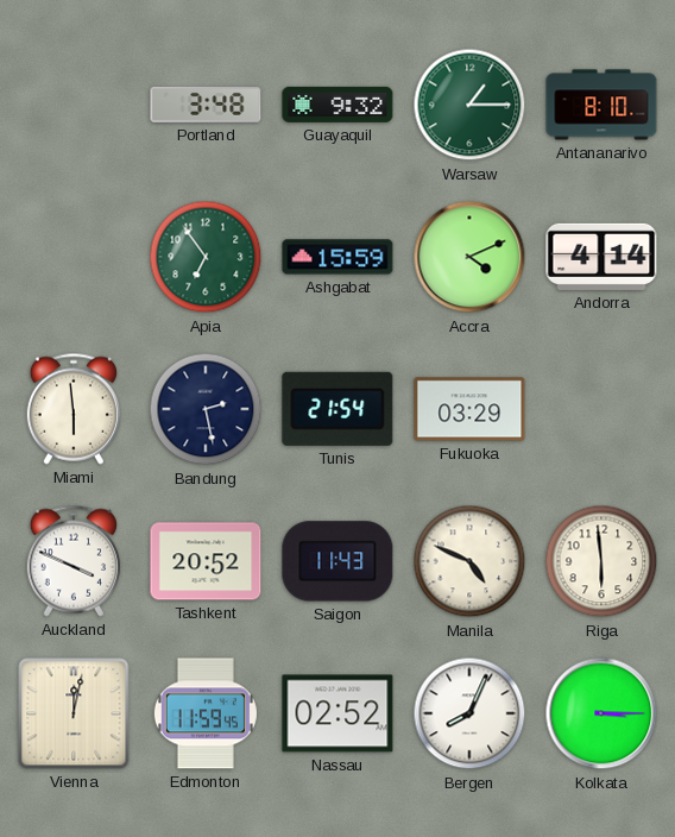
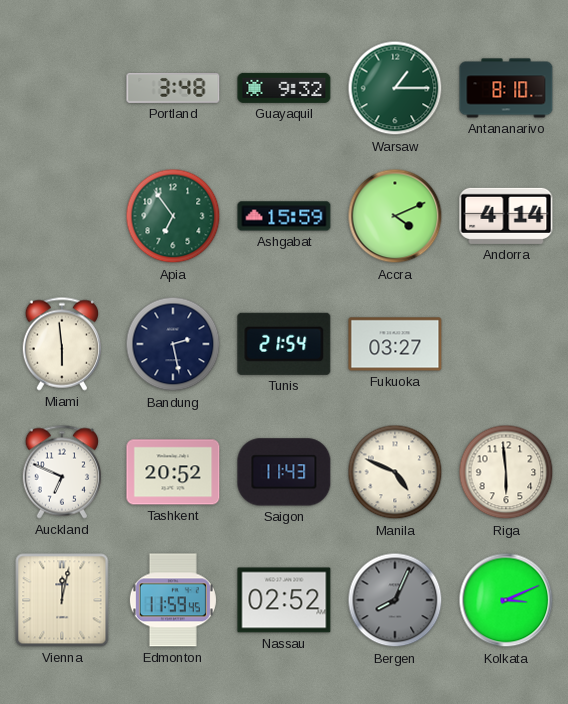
Fukuoka: 03:29 -> 03:27 (395, 344)
Auckland: 3:49 -> 6:49 (61, 472)
Bergen dial: white -> grey (395, 600)
Kolkata: 3:15 -> 3:11 (506, 600)
